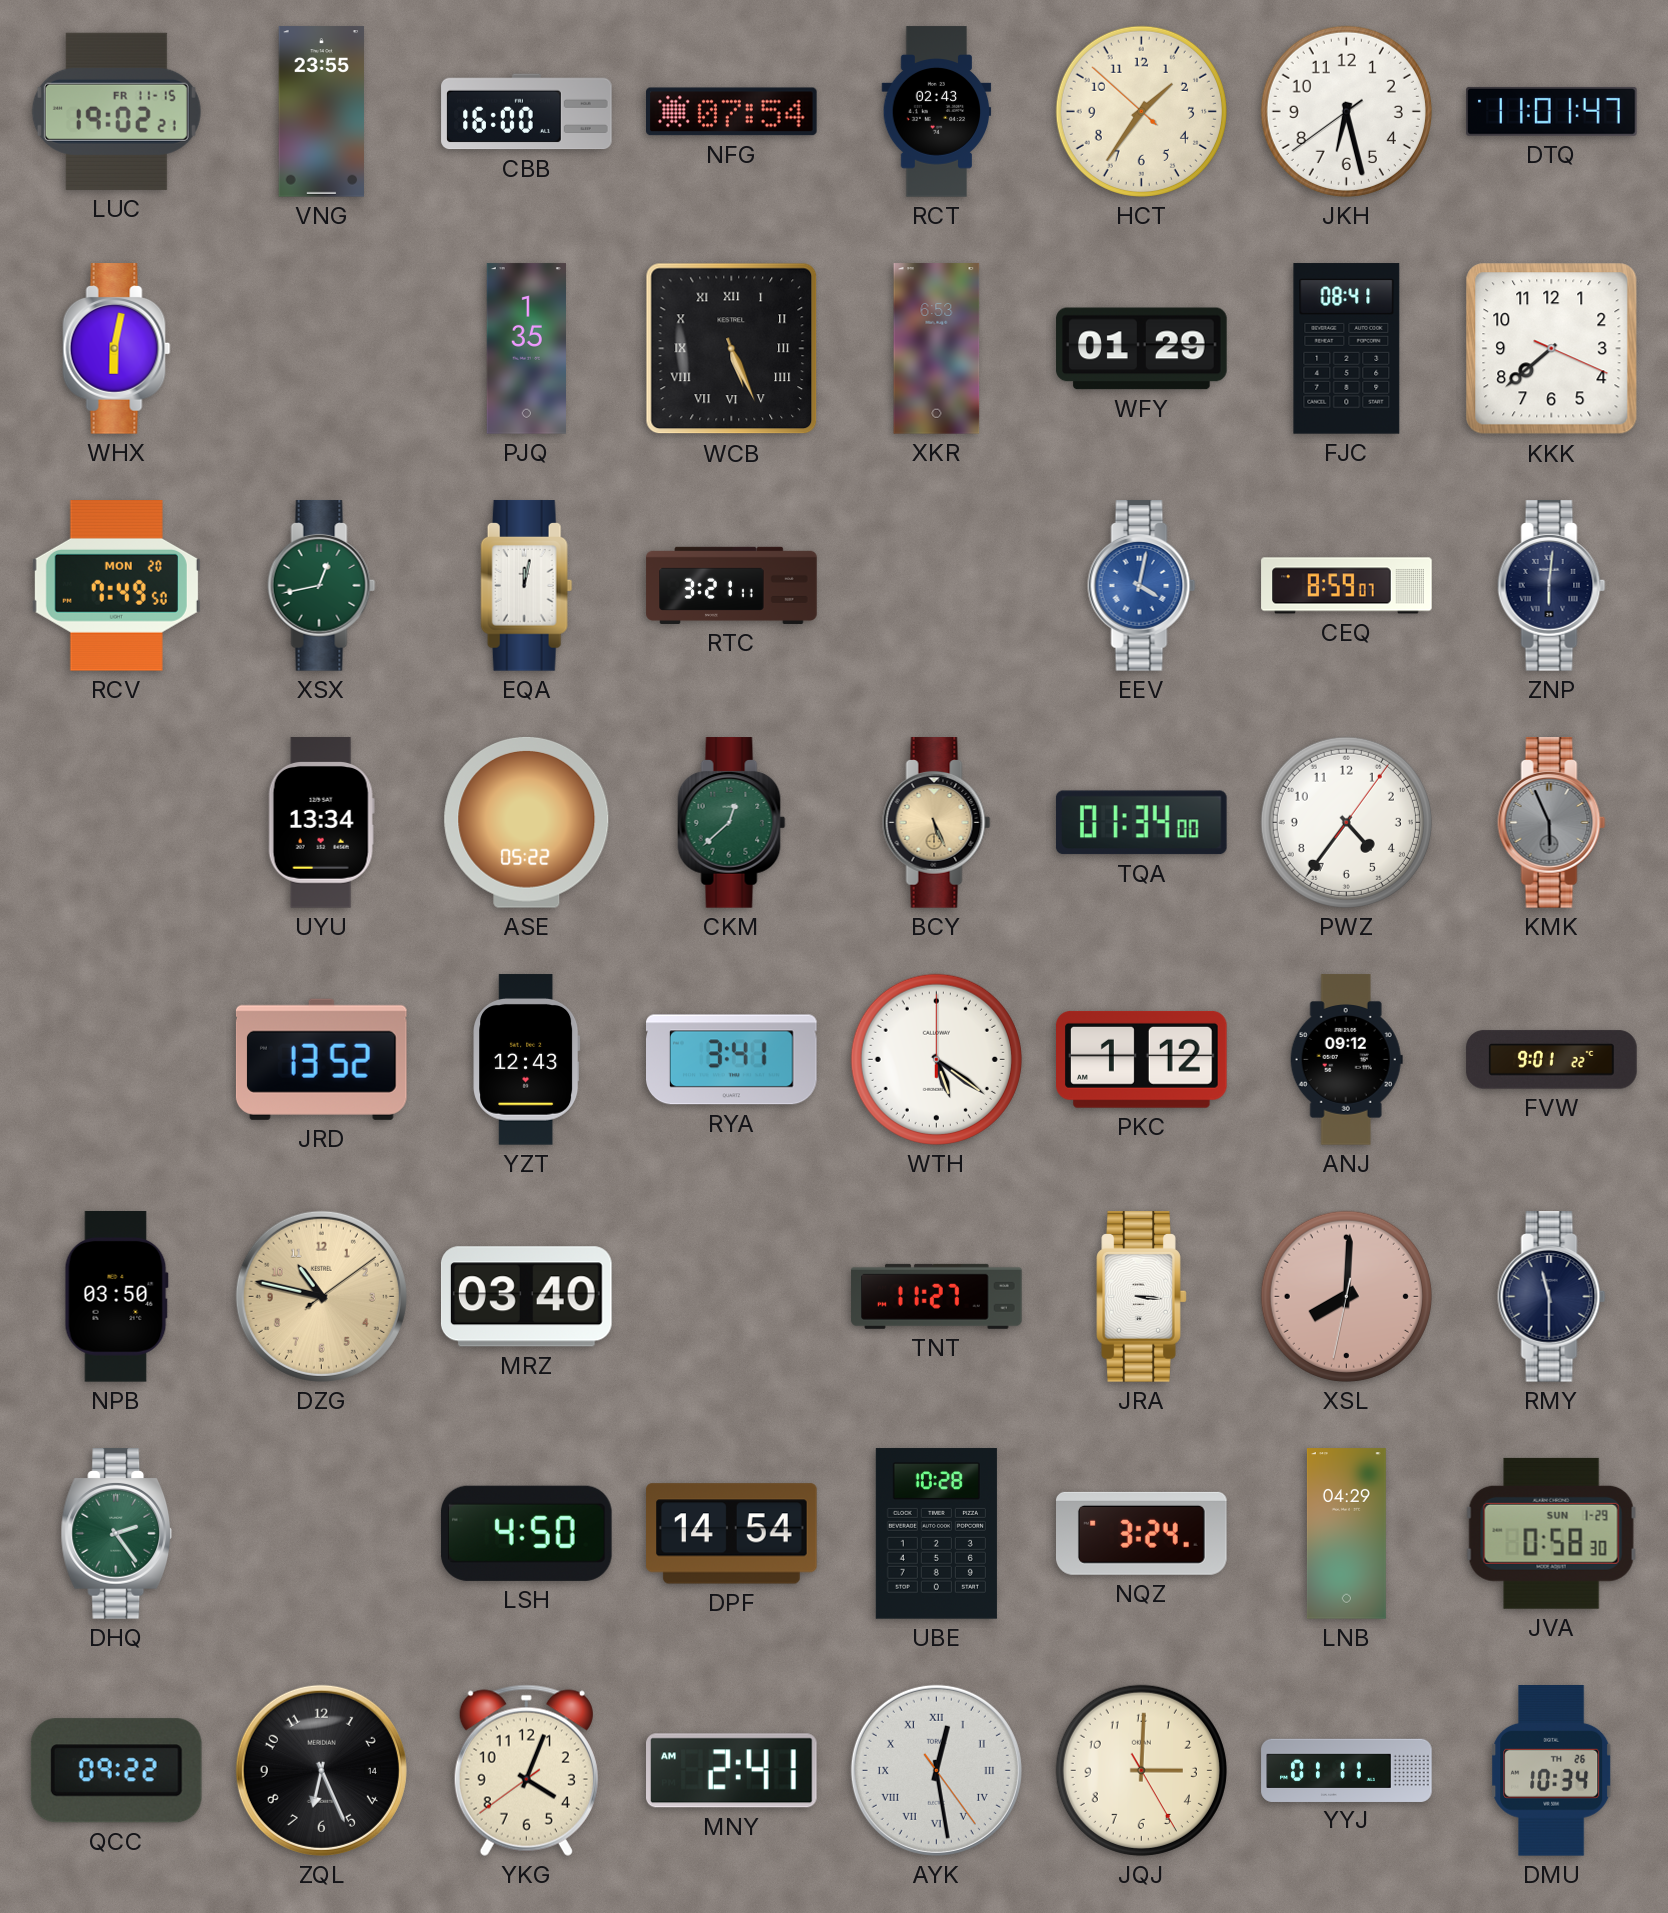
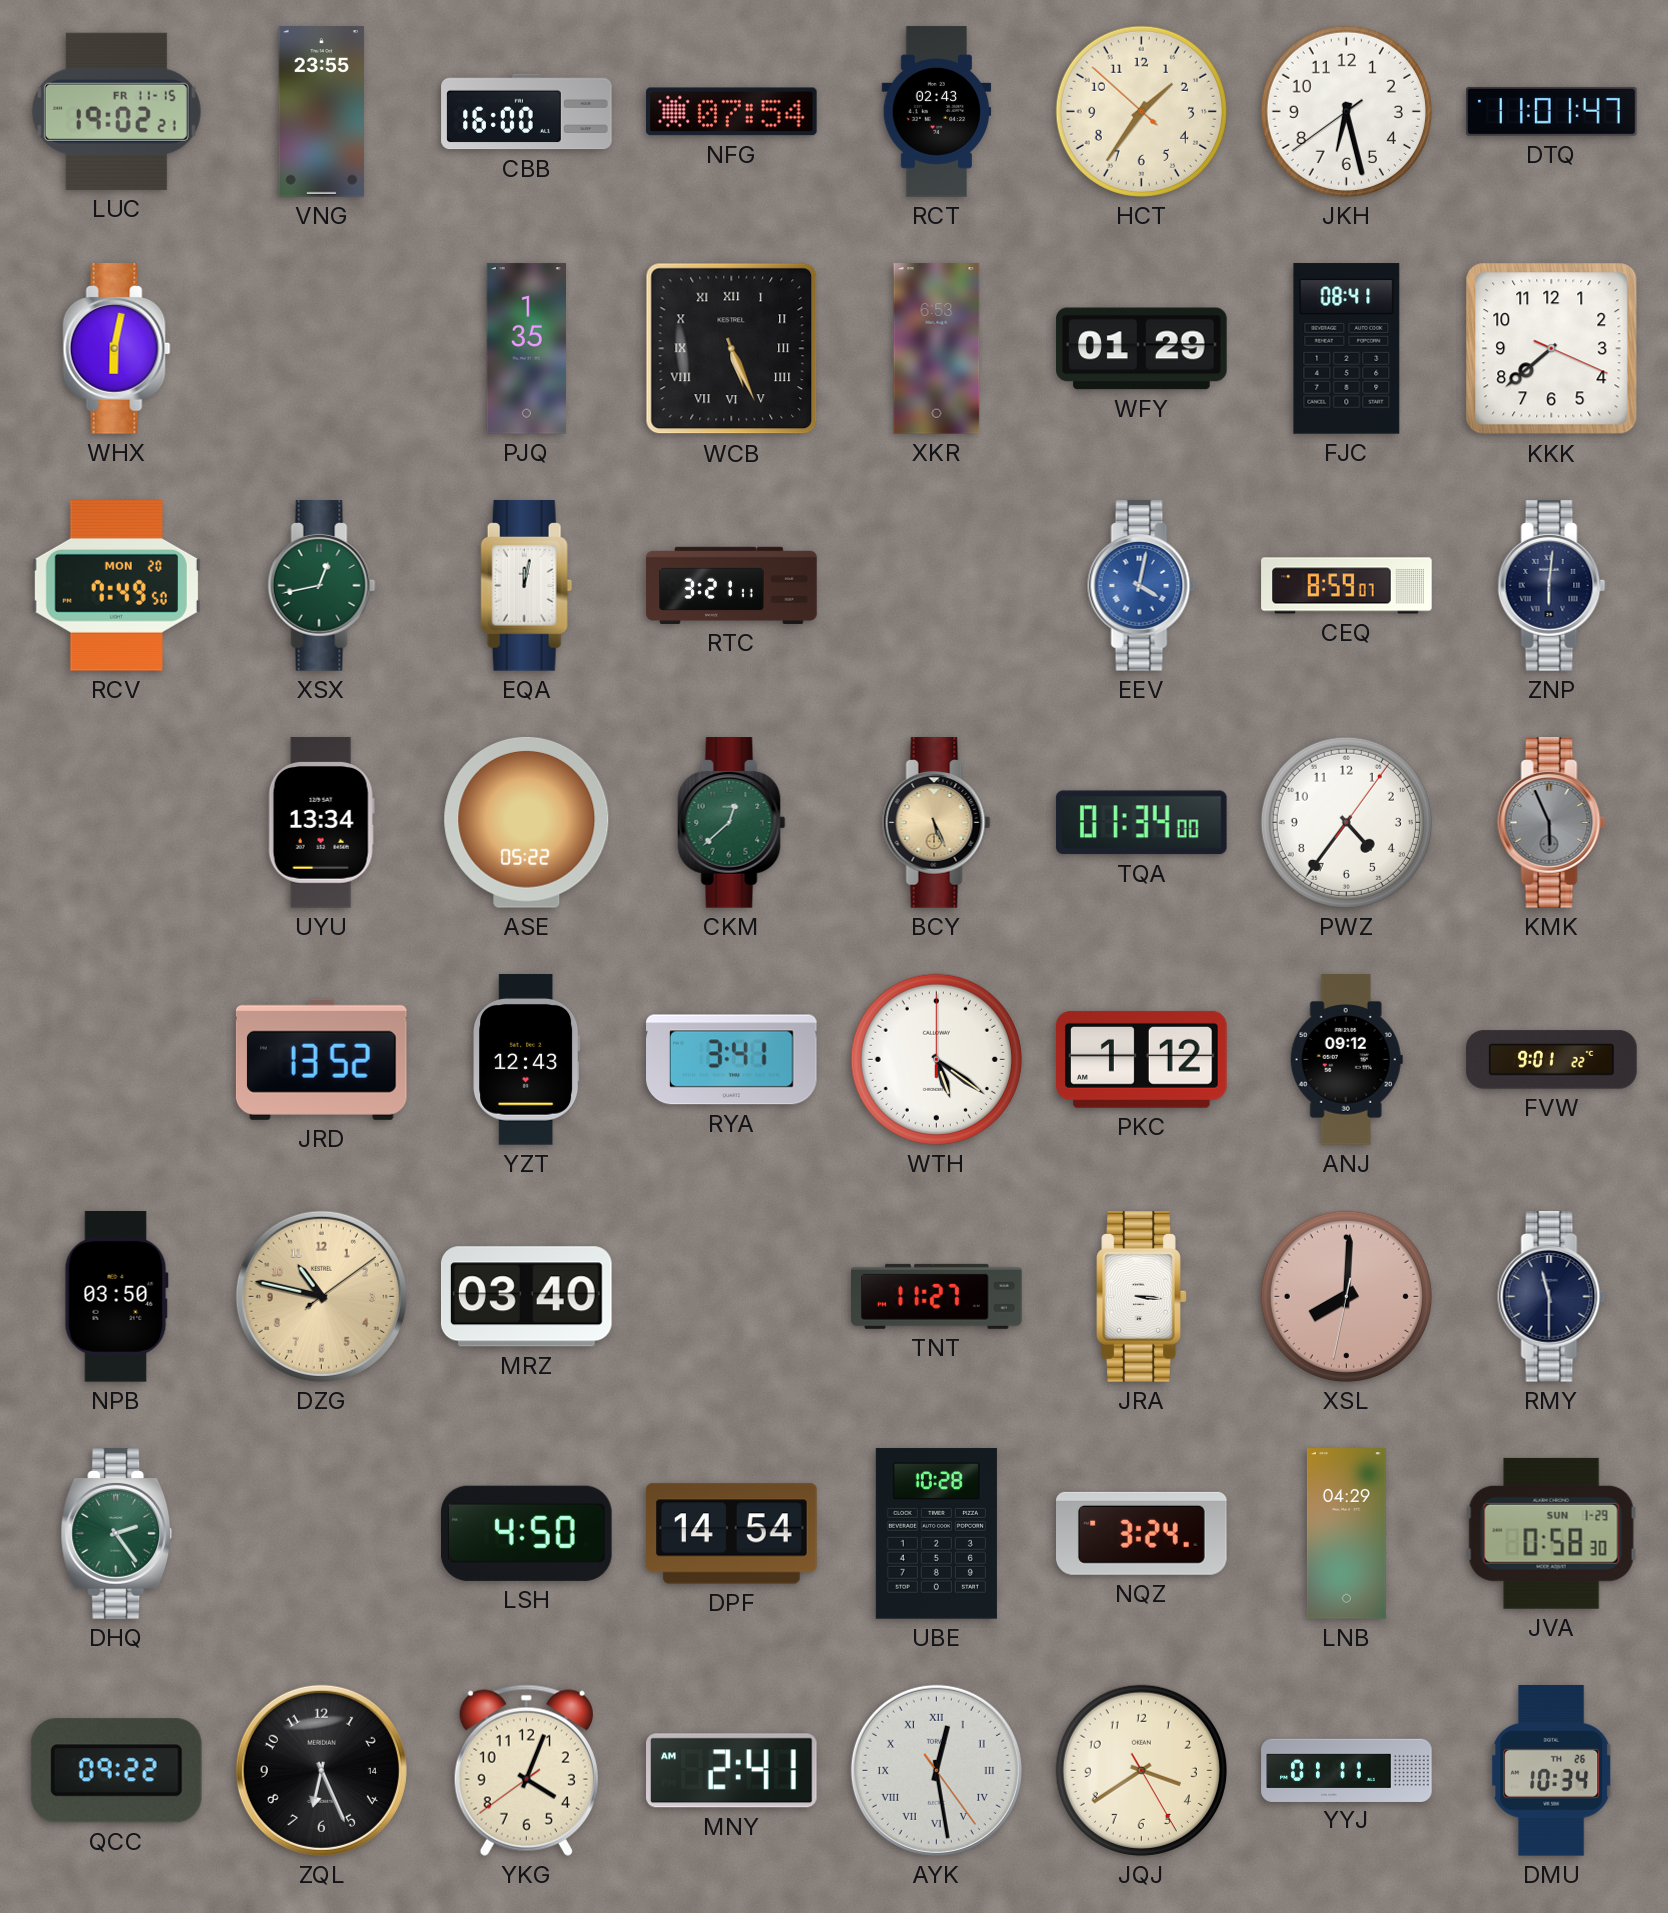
JQJ: 3:00 -> 3:39 (1141, 1770)
